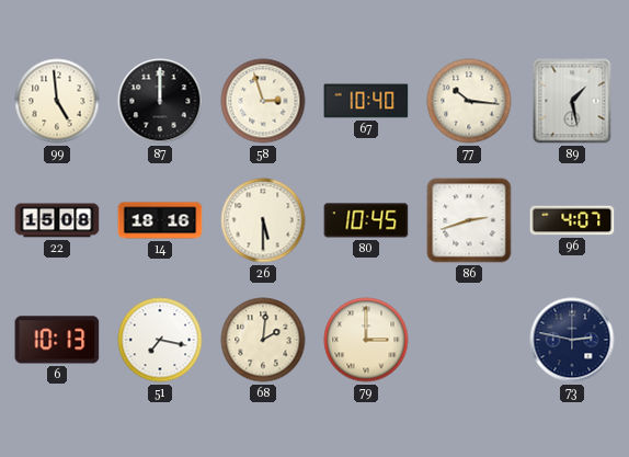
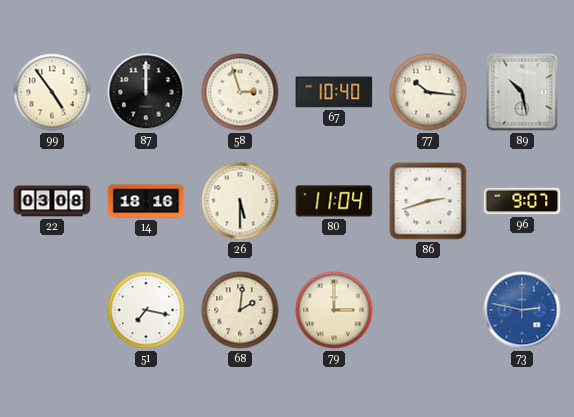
99: 4:59 -> 4:54 (52, 92)
89: 1:28 -> 10:28 (522, 92)
22: 15:08 -> 03:08 (52, 201)
80: 10:45 -> 11:04 (334, 201)
96: 4:07 -> 9:07 (522, 201)
6: 10:13 -> none (57, 340)
73 dial: navy -> blue (522, 310)
